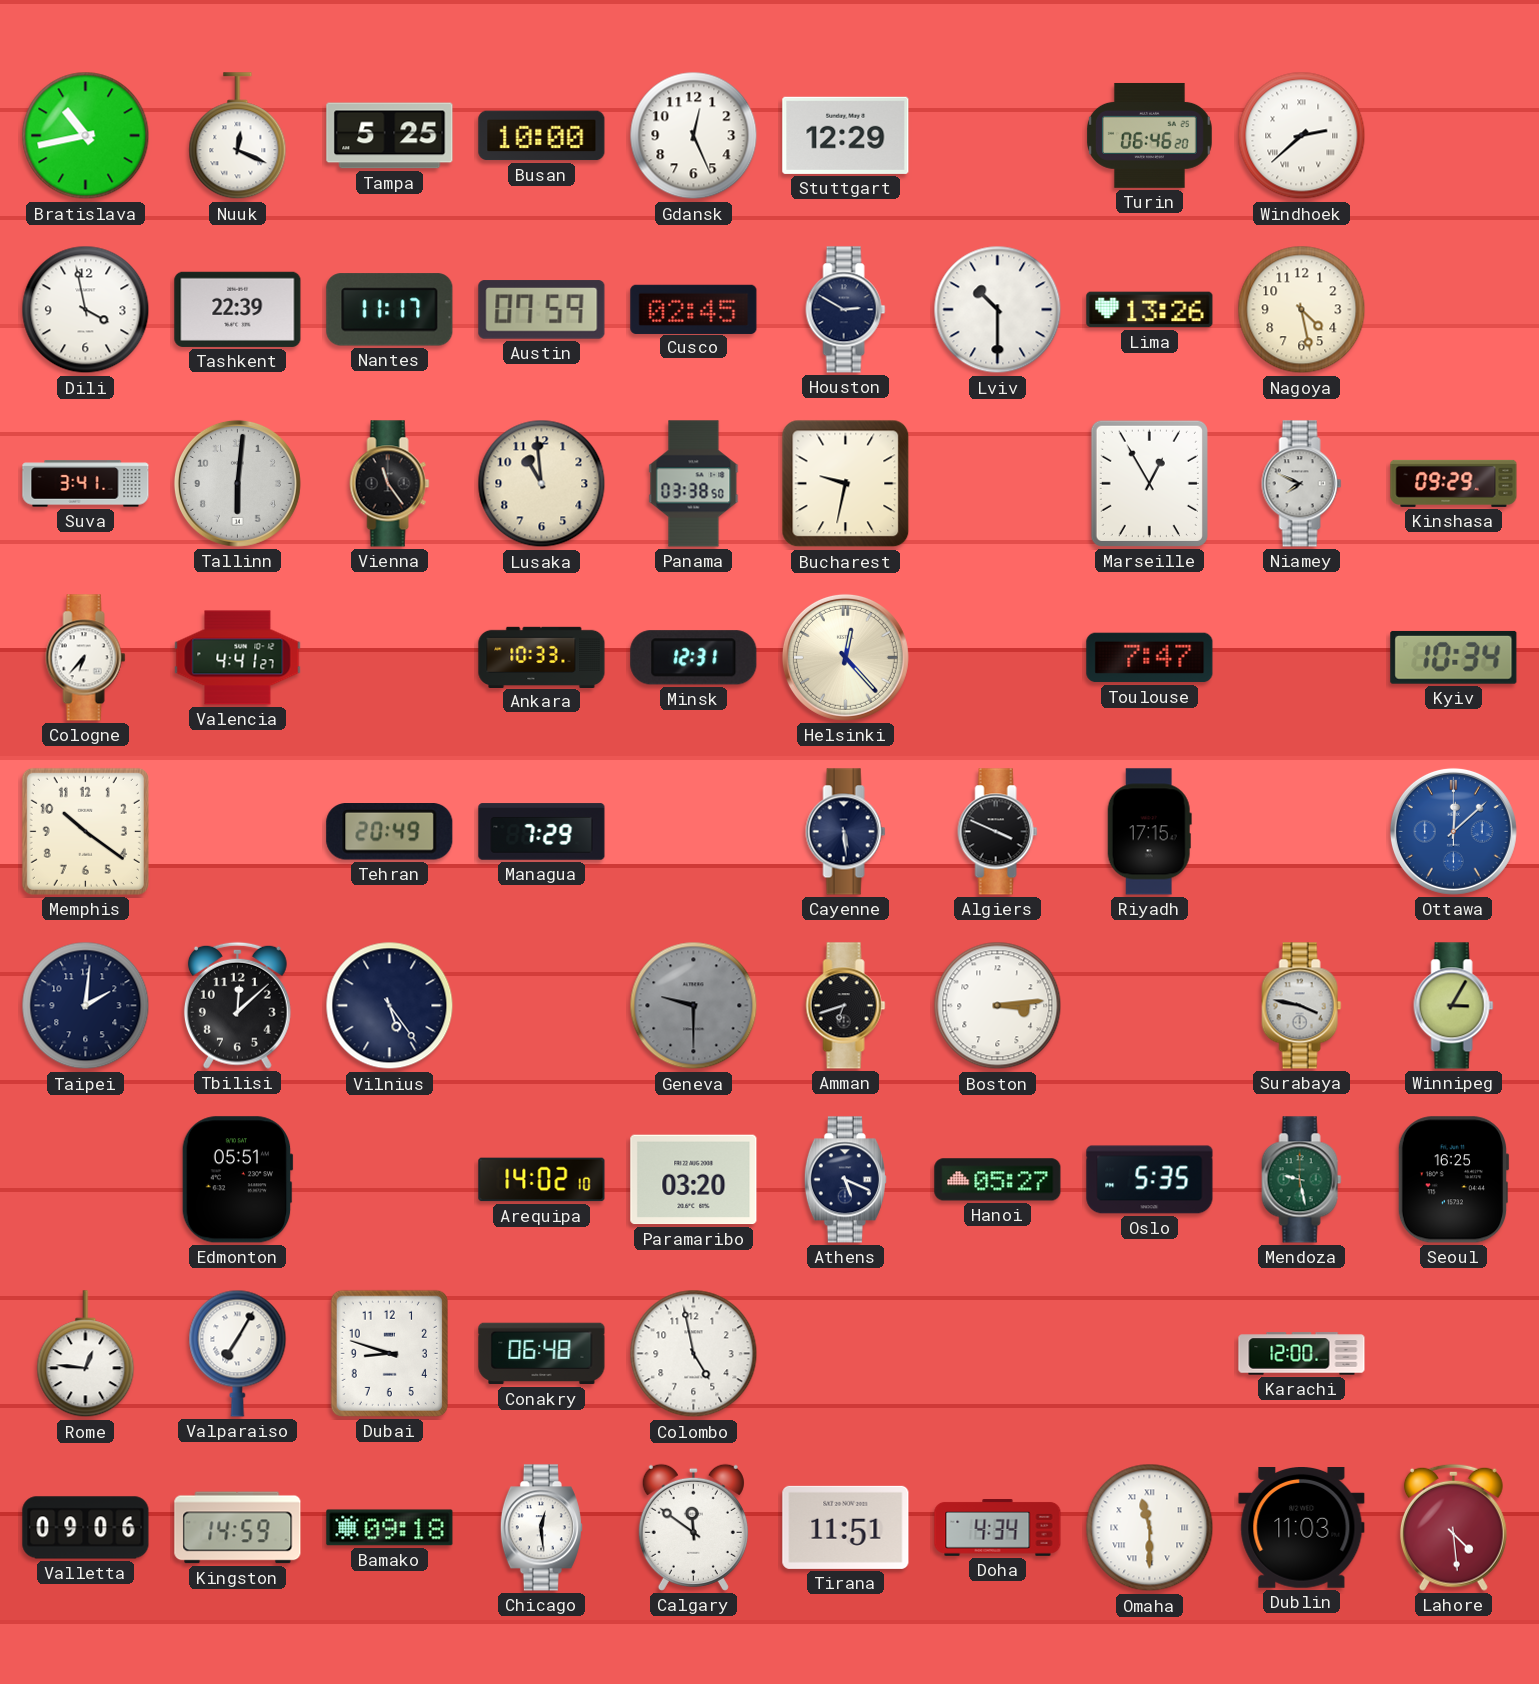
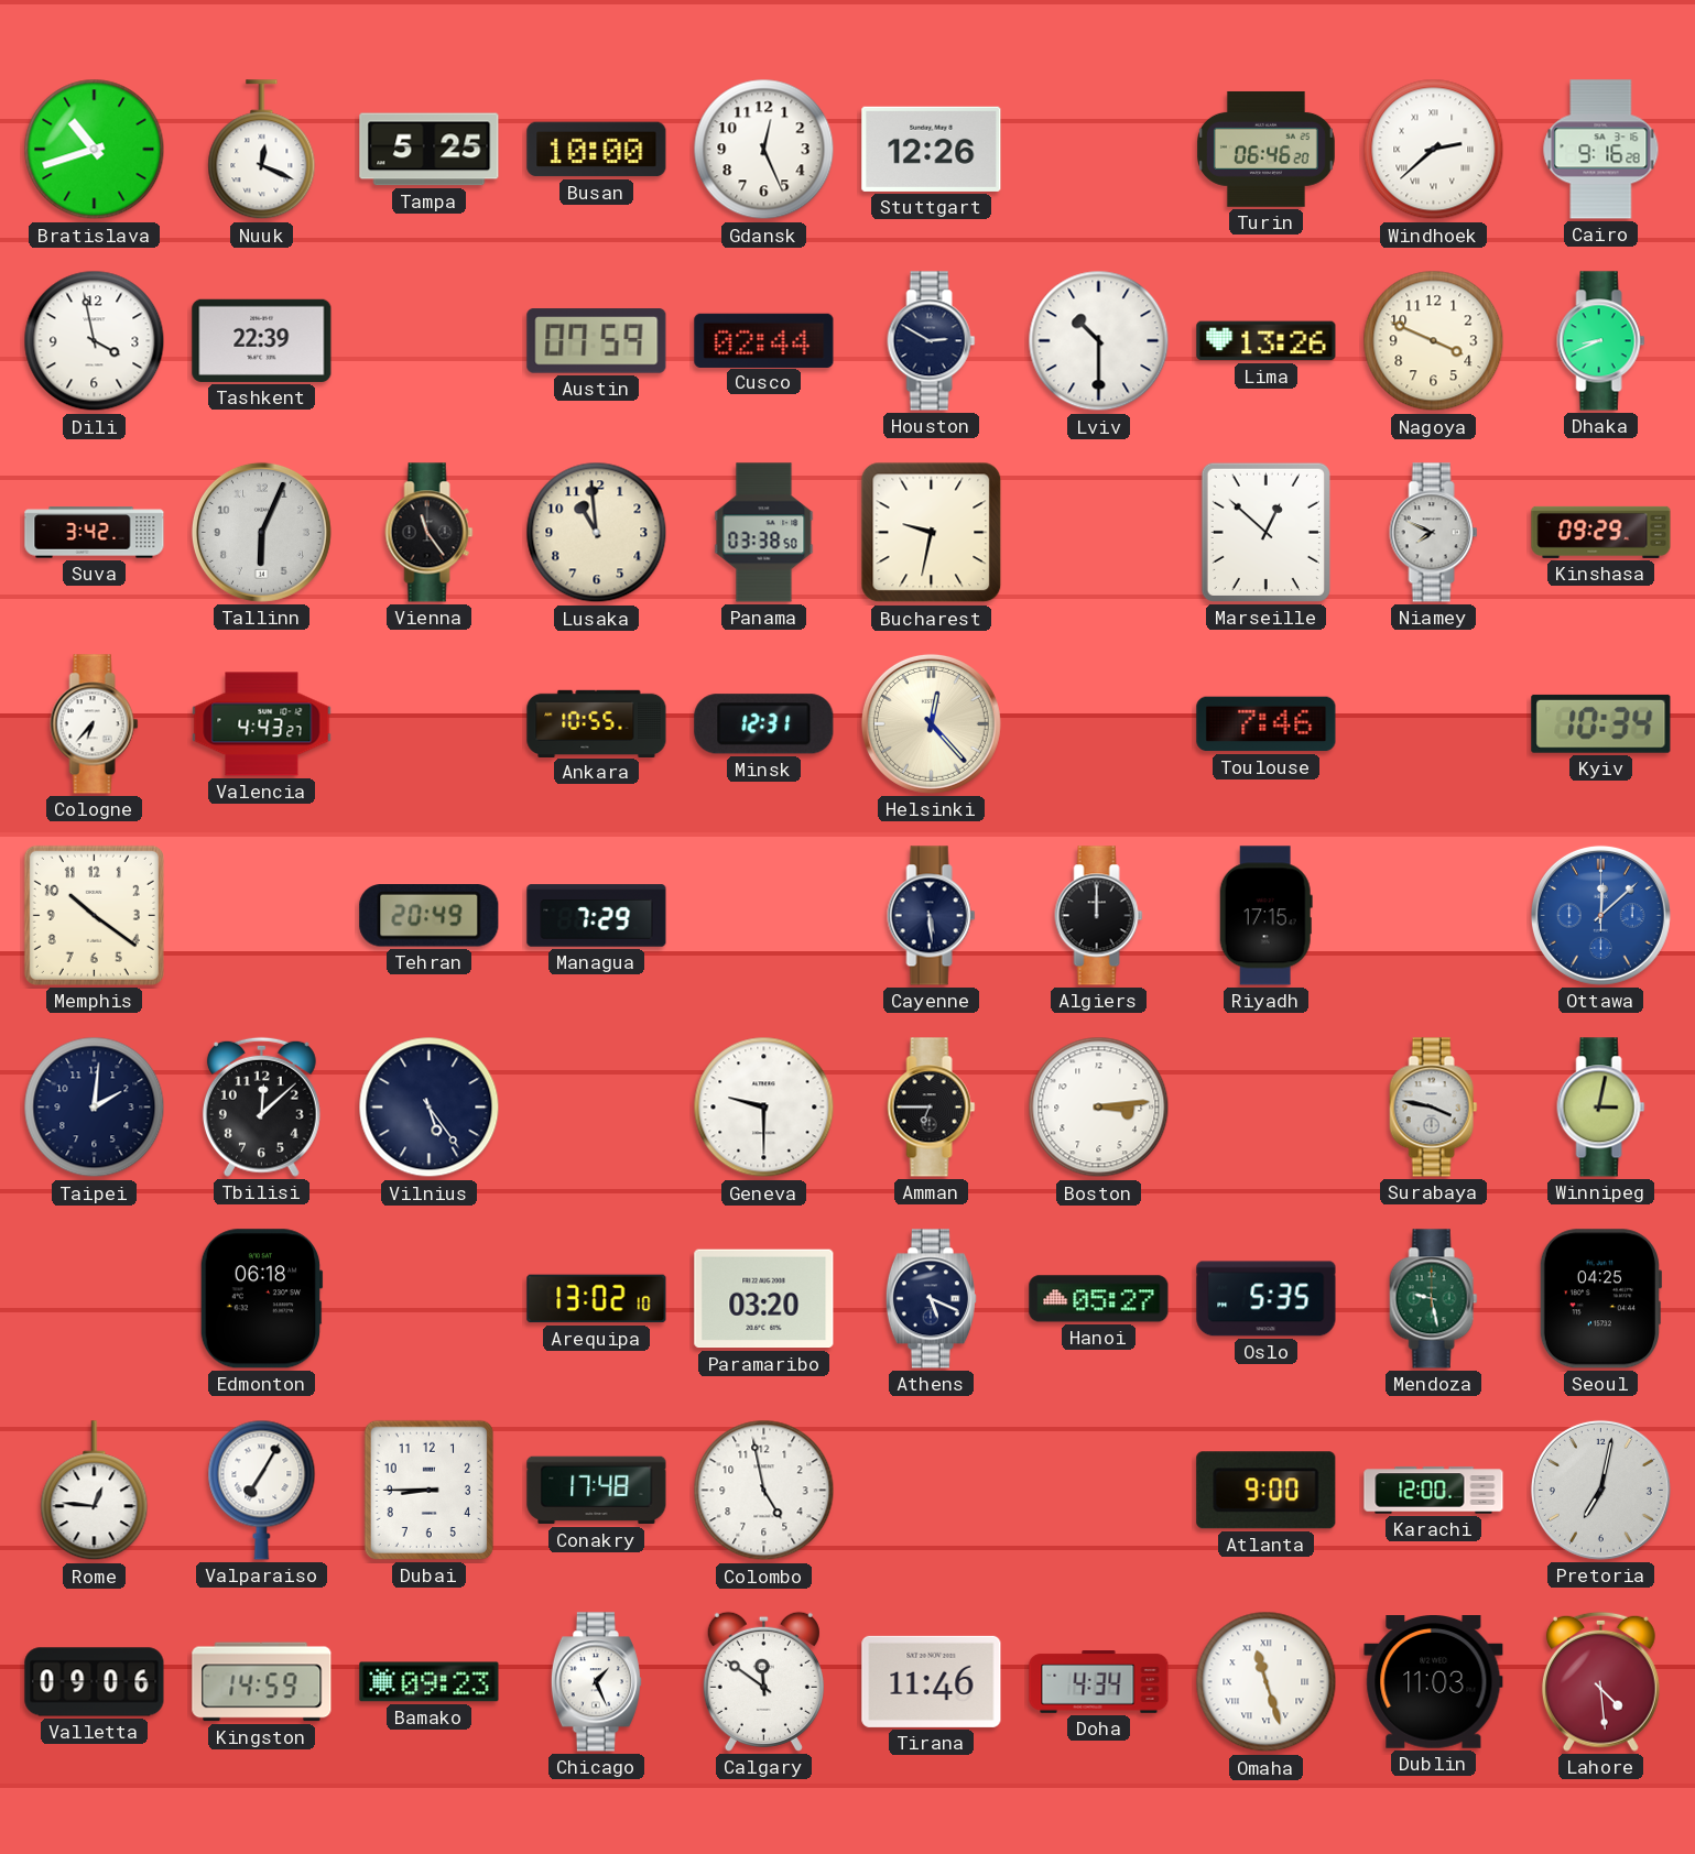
Bratislava: 10:43 -> 10:42 (95, 150)
Stuttgart: 12:29 -> 12:26 (932, 149)
Cairo: none -> 9:16 (1601, 150)
Nantes: 11:17 -> none (390, 310)
Cusco: 02:45 -> 02:44 (764, 340)
Nagoya: 4:28 -> 3:49 (1434, 341)
Dhaka: none -> 8:41 (1601, 341)
Suva: 3:41 -> 3:42 (95, 533)
Tallinn: 6:01 -> 6:04 (261, 532)
Marseille: 12:55 -> 12:52 (1265, 532)
Valencia: 4:41 -> 4:43 (262, 724)
Ankara: 10:33 -> 10:55 (597, 723)
Toulouse: 7:47 -> 7:46 (1267, 724)
Algiers: 3:49 -> 12:00 (1099, 916)
Geneva dial: grey -> white (764, 1108)
Amman: 6:42 -> 6:45 (932, 1108)
Winnipeg: 3:05 -> 3:02 (1601, 1108)
Edmonton: 05:51 -> 06:18 (261, 1299)
Arequipa: 14:02 -> 13:02 (597, 1299)
Seoul: 16:25 -> 04:25 (1600, 1299)
Dubai: 8:48 -> 8:45 (428, 1490)
Conakry: 06:48 -> 17:48 (597, 1491)
Atlanta: none -> 9:00 (1267, 1491)
Pretoria: none -> 7:02 (1600, 1490)
Bamako: 09:18 -> 09:23 (430, 1682)
Chicago: 12:29 -> 1:26 (596, 1682)
Tirana: 11:51 -> 11:46 (932, 1681)
Omaha: 11:30 -> 11:27 (1267, 1682)
